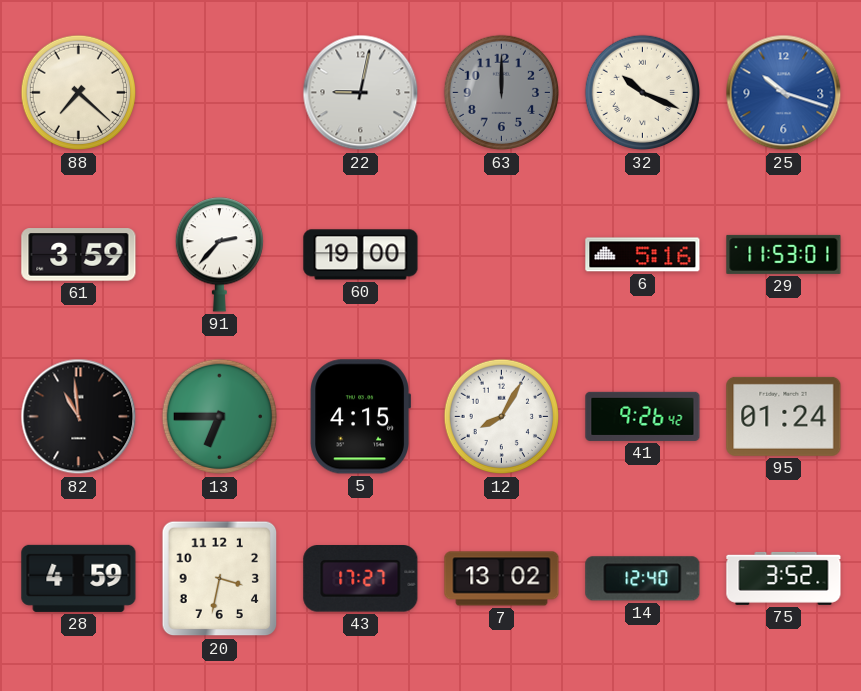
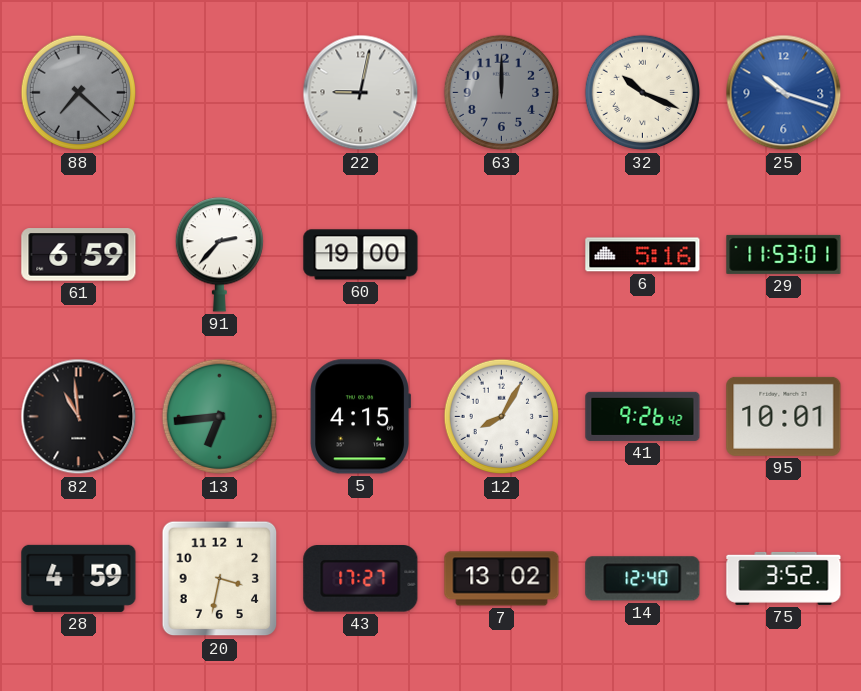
88 dial: cream -> grey (79, 93)
61: 3:59 -> 6:59 (79, 255)
13: 6:45 -> 6:44 (220, 417)
95: 01:24 -> 10:01 (784, 416)
